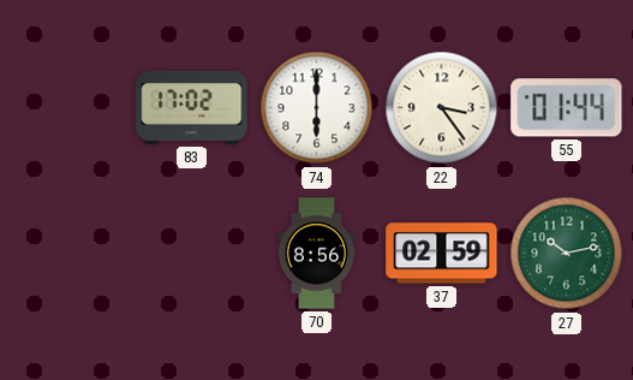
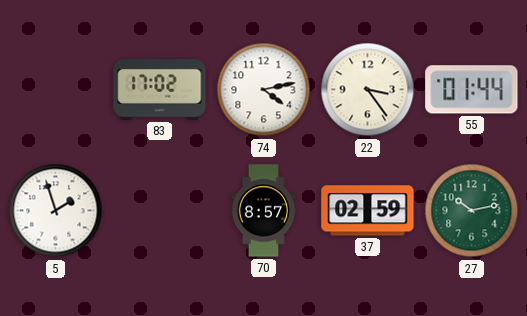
74: 6:00 -> 4:13 (264, 90)
5: none -> 1:57 (56, 211)
70: 8:56 -> 8:57 (264, 211)
